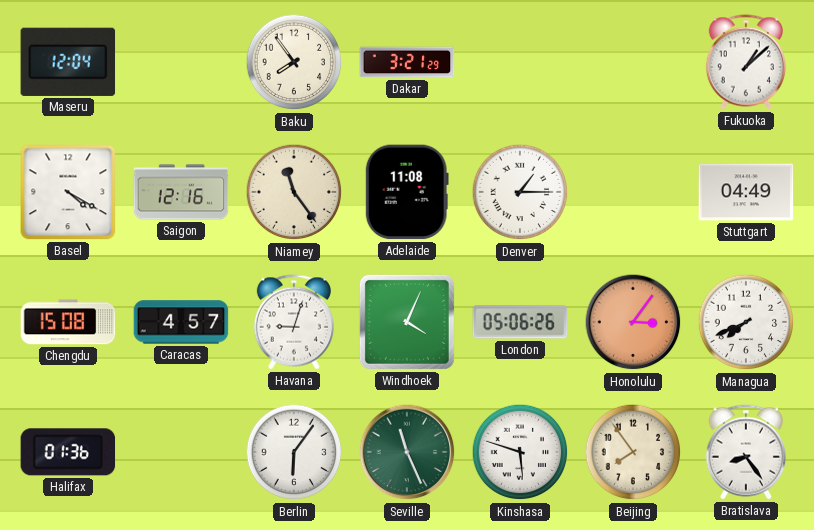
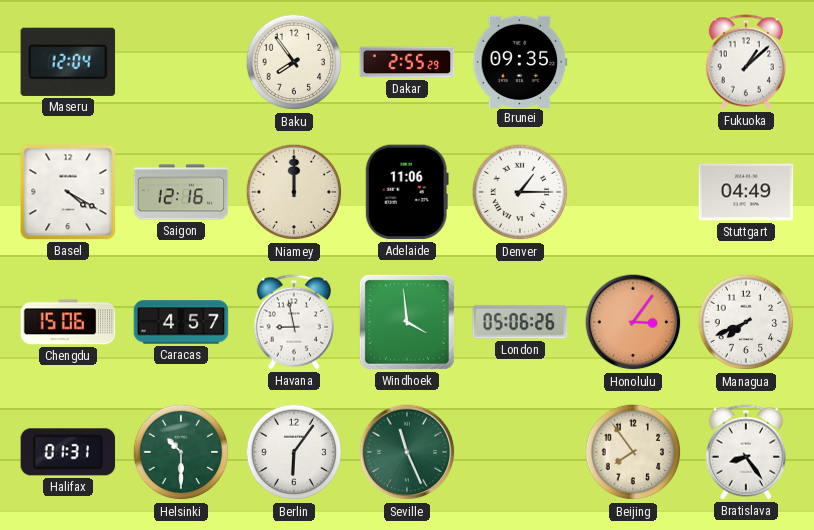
Dakar: 3:21 -> 2:55 (407, 62)
Brunei: none -> 09:35 (520, 61)
Niamey: 11:24 -> 12:00 (294, 192)
Adelaide: 11:08 -> 11:06 (407, 192)
Chengdu: 15:08 -> 15:06 (68, 322)
Havana: 9:03 -> 8:58 (294, 322)
Windhoek: 4:04 -> 3:59 (407, 322)
Halifax: 01:36 -> 01:31 (68, 452)
Helsinki: none -> 10:30 (181, 452)
Kinshasa: 5:48 -> none (520, 452)
